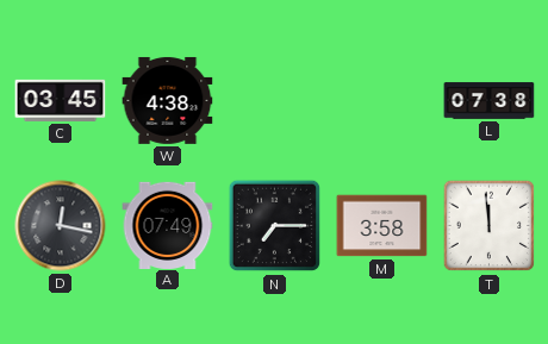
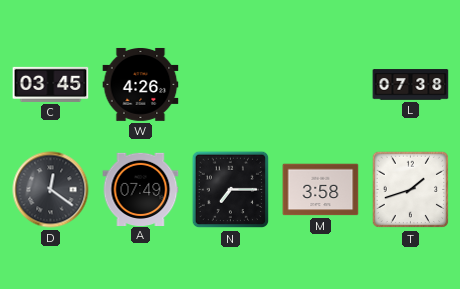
W: 4:38 -> 4:26 (141, 84)
D: 12:17 -> 12:21 (51, 190)
T: 11:59 -> 1:42 (411, 190)
